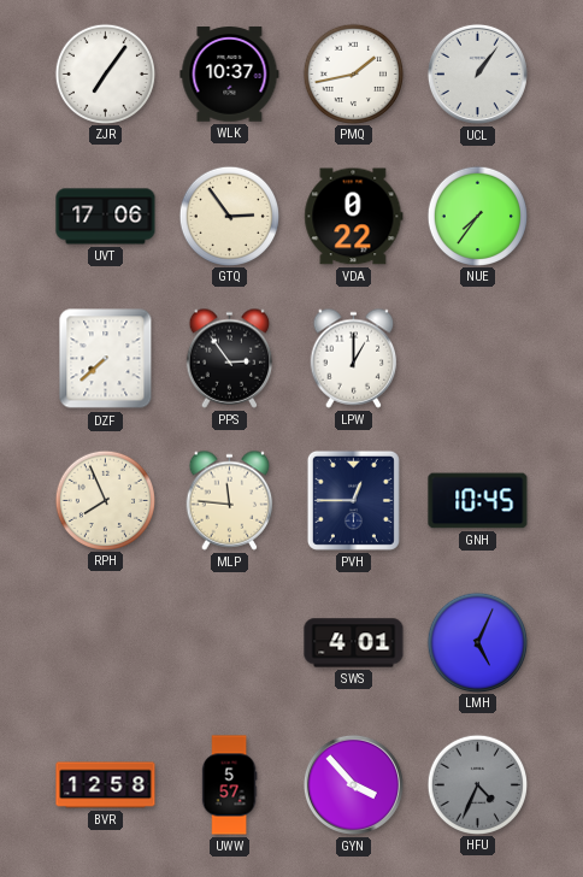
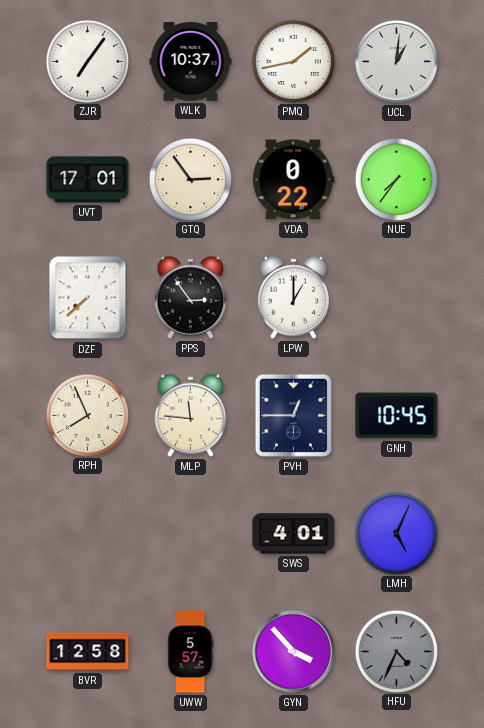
UCL: 1:06 -> 1:01 (396, 61)
UVT: 17:06 -> 17:01 (88, 180)
